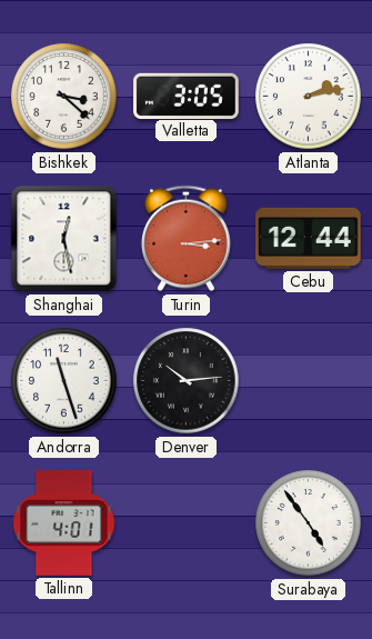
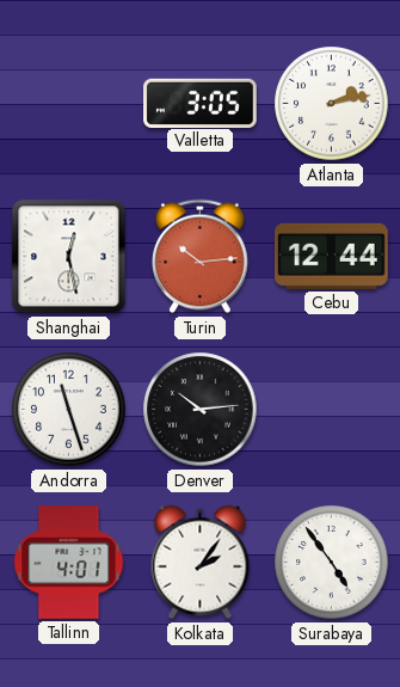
Bishkek: 3:22 -> none (64, 97)
Turin: 3:14 -> 10:14 (201, 257)
Kolkata: none -> 2:06 (201, 563)
